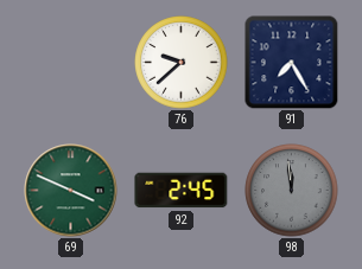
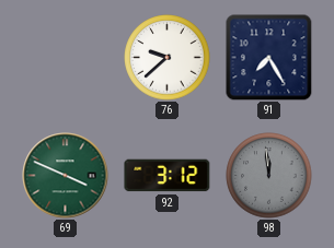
92: 2:45 -> 3:12 (168, 176)
